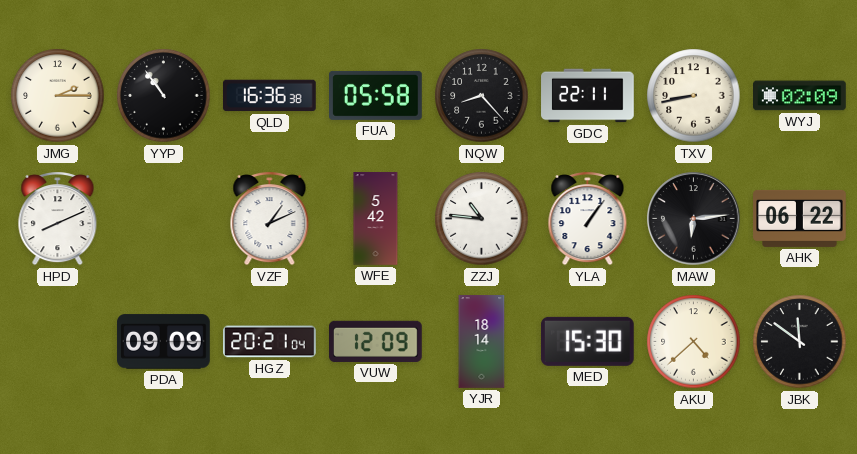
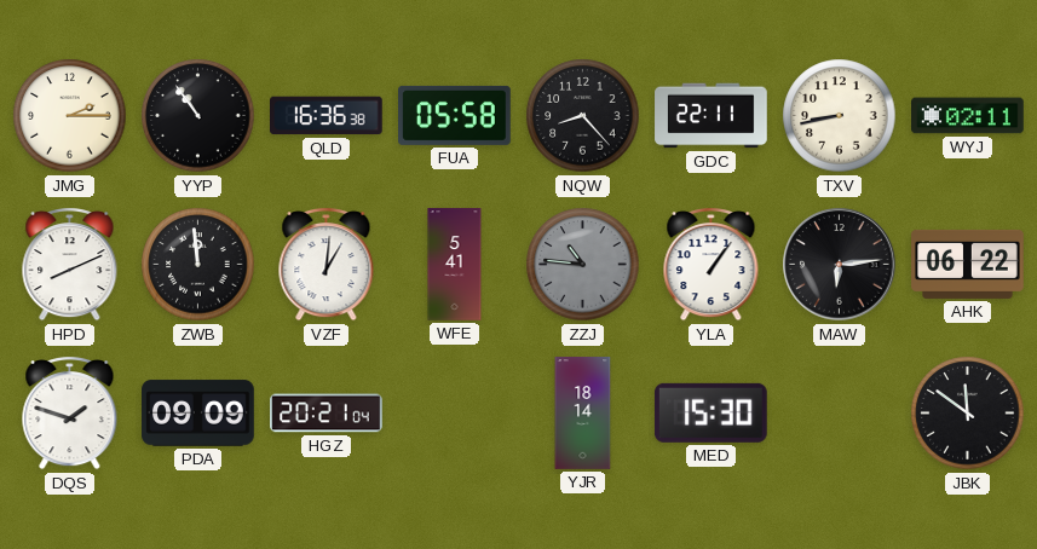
WYJ: 02:09 -> 02:11 (968, 116)
ZWB: none -> 11:59 (198, 265)
VZF: 1:11 -> 1:01 (327, 265)
WFE: 5:42 -> 5:41 (455, 265)
ZZJ dial: white -> grey (583, 265)
DQS: none -> 1:48 (70, 414)
VUW: 12:09 -> none (376, 341)
AKU: 4:38 -> none (694, 342)
